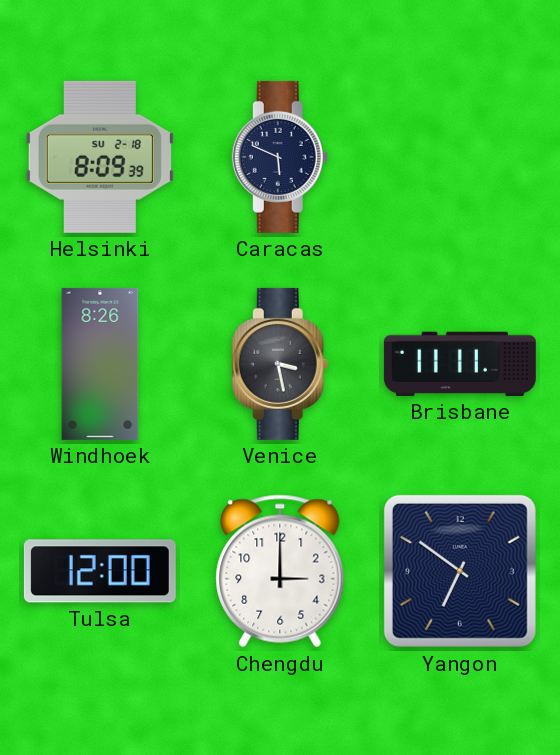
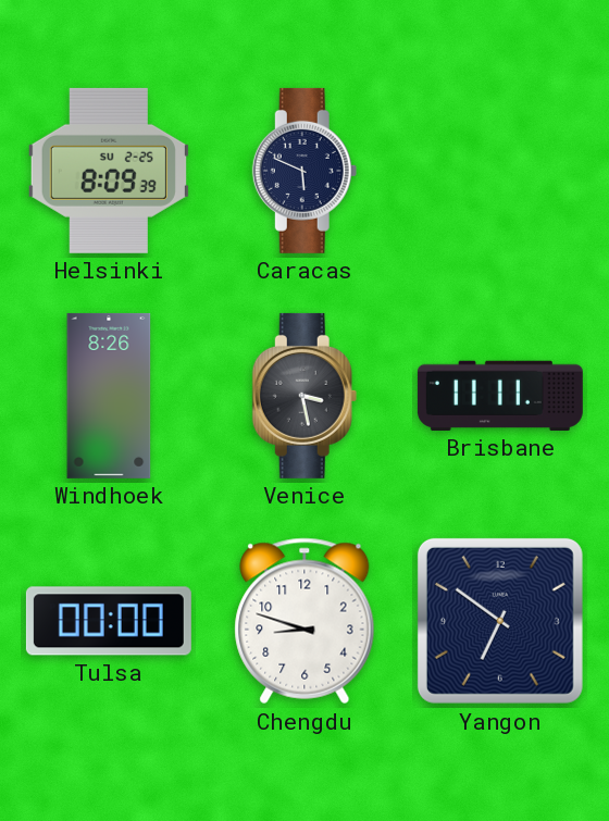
Helsinki date: SU 2-18 -> SU 2-25 (109, 171)
Tulsa: 12:00 -> 00:00 (109, 621)
Chengdu: 3:00 -> 8:48 (304, 621)
